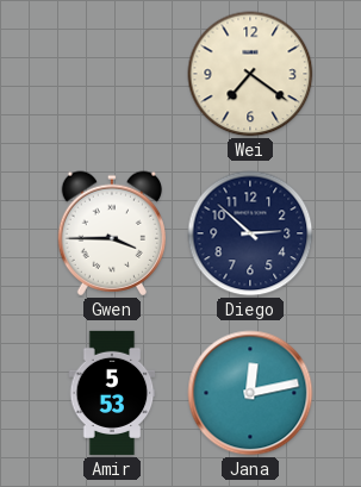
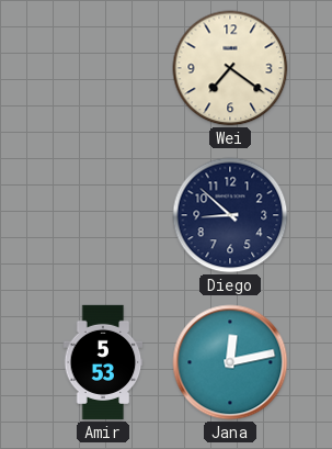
Gwen: 3:45 -> none (111, 233)
Diego: 2:52 -> 8:52 (230, 215)
